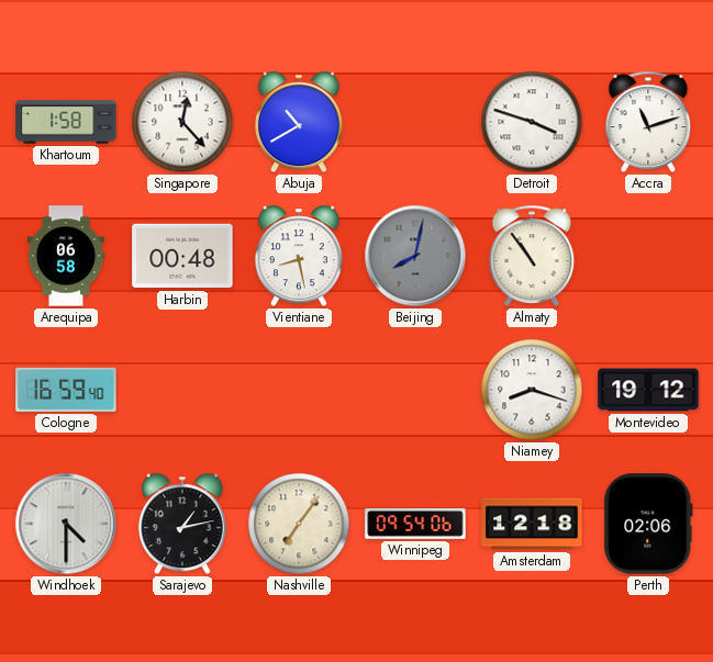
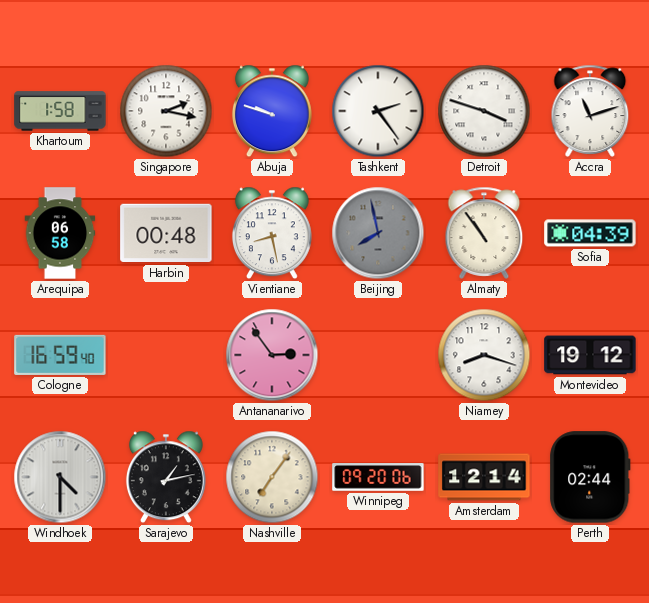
Singapore: 12:23 -> 2:17 (166, 111)
Abuja: 10:40 -> 9:48 (272, 111)
Tashkent: none -> 2:24 (378, 111)
Beijing: 8:02 -> 7:58 (378, 233)
Sofia: none -> 04:39 (590, 233)
Antananarivo: none -> 2:54 (272, 355)
Winnipeg: 09:54 -> 09:20 (378, 477)
Amsterdam: 12:18 -> 12:14 (484, 477)
Perth: 02:06 -> 02:44 (590, 477)
